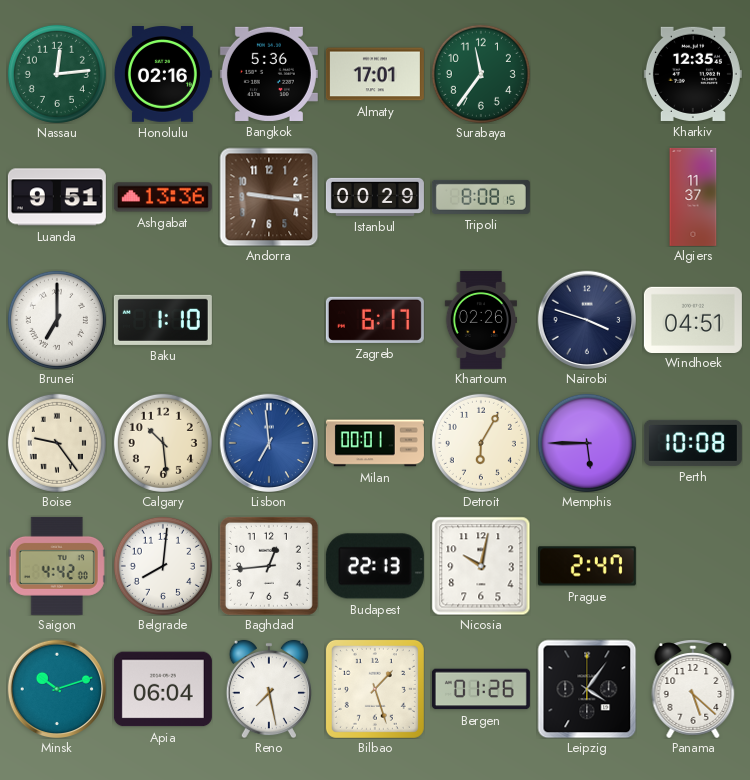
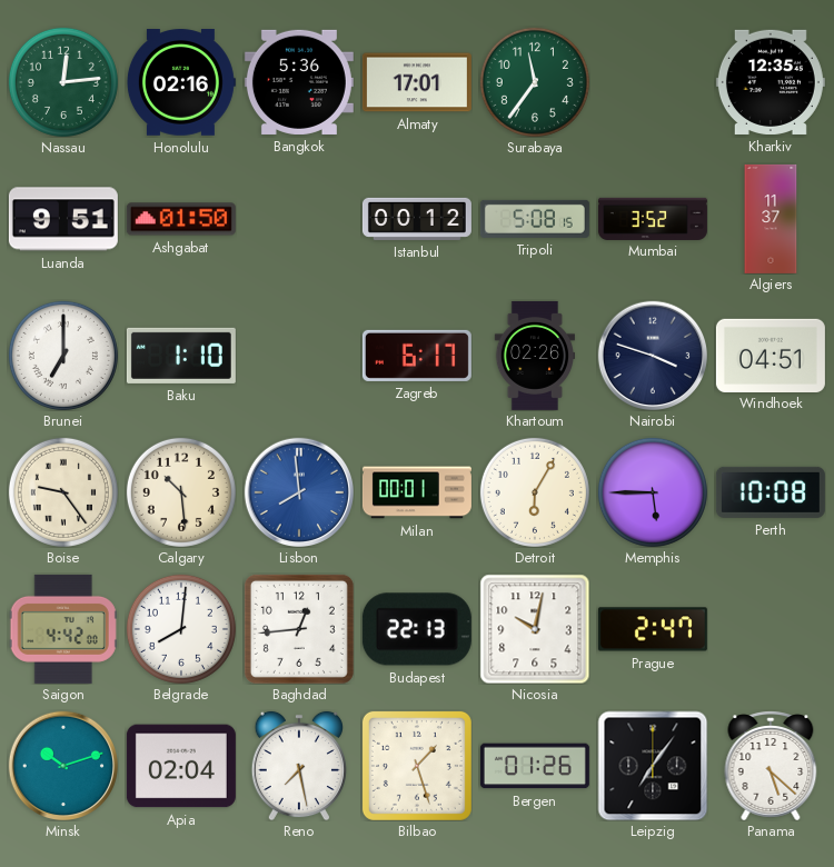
Ashgabat: 13:36 -> 01:50 (181, 219)
Andorra: 9:16 -> none (269, 197)
Istanbul: 00:29 -> 00:12 (417, 219)
Tripoli: 8:08 -> 5:08 (535, 219)
Mumbai: none -> 3:52 (653, 218)
Lisbon: 6:59 -> 7:59 (298, 491)
Apia: 06:04 -> 02:04 (181, 766)
Leipzig: 4:06 -> 7:06 (653, 766)
